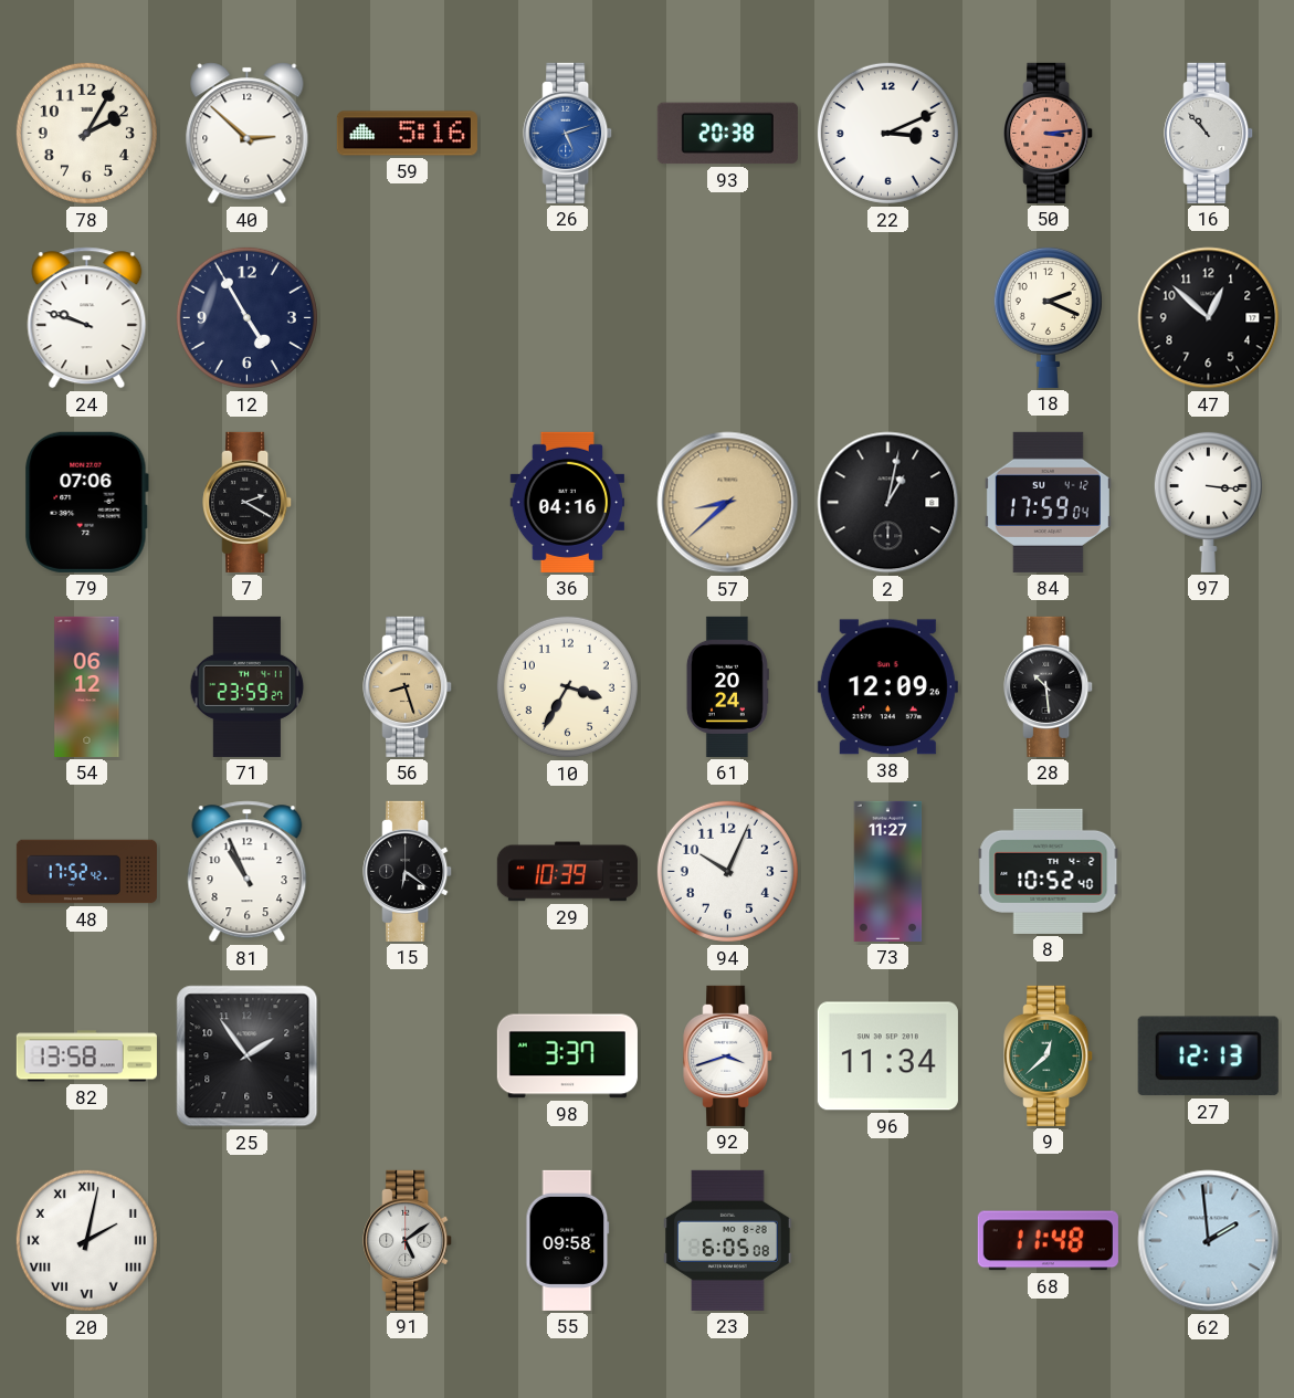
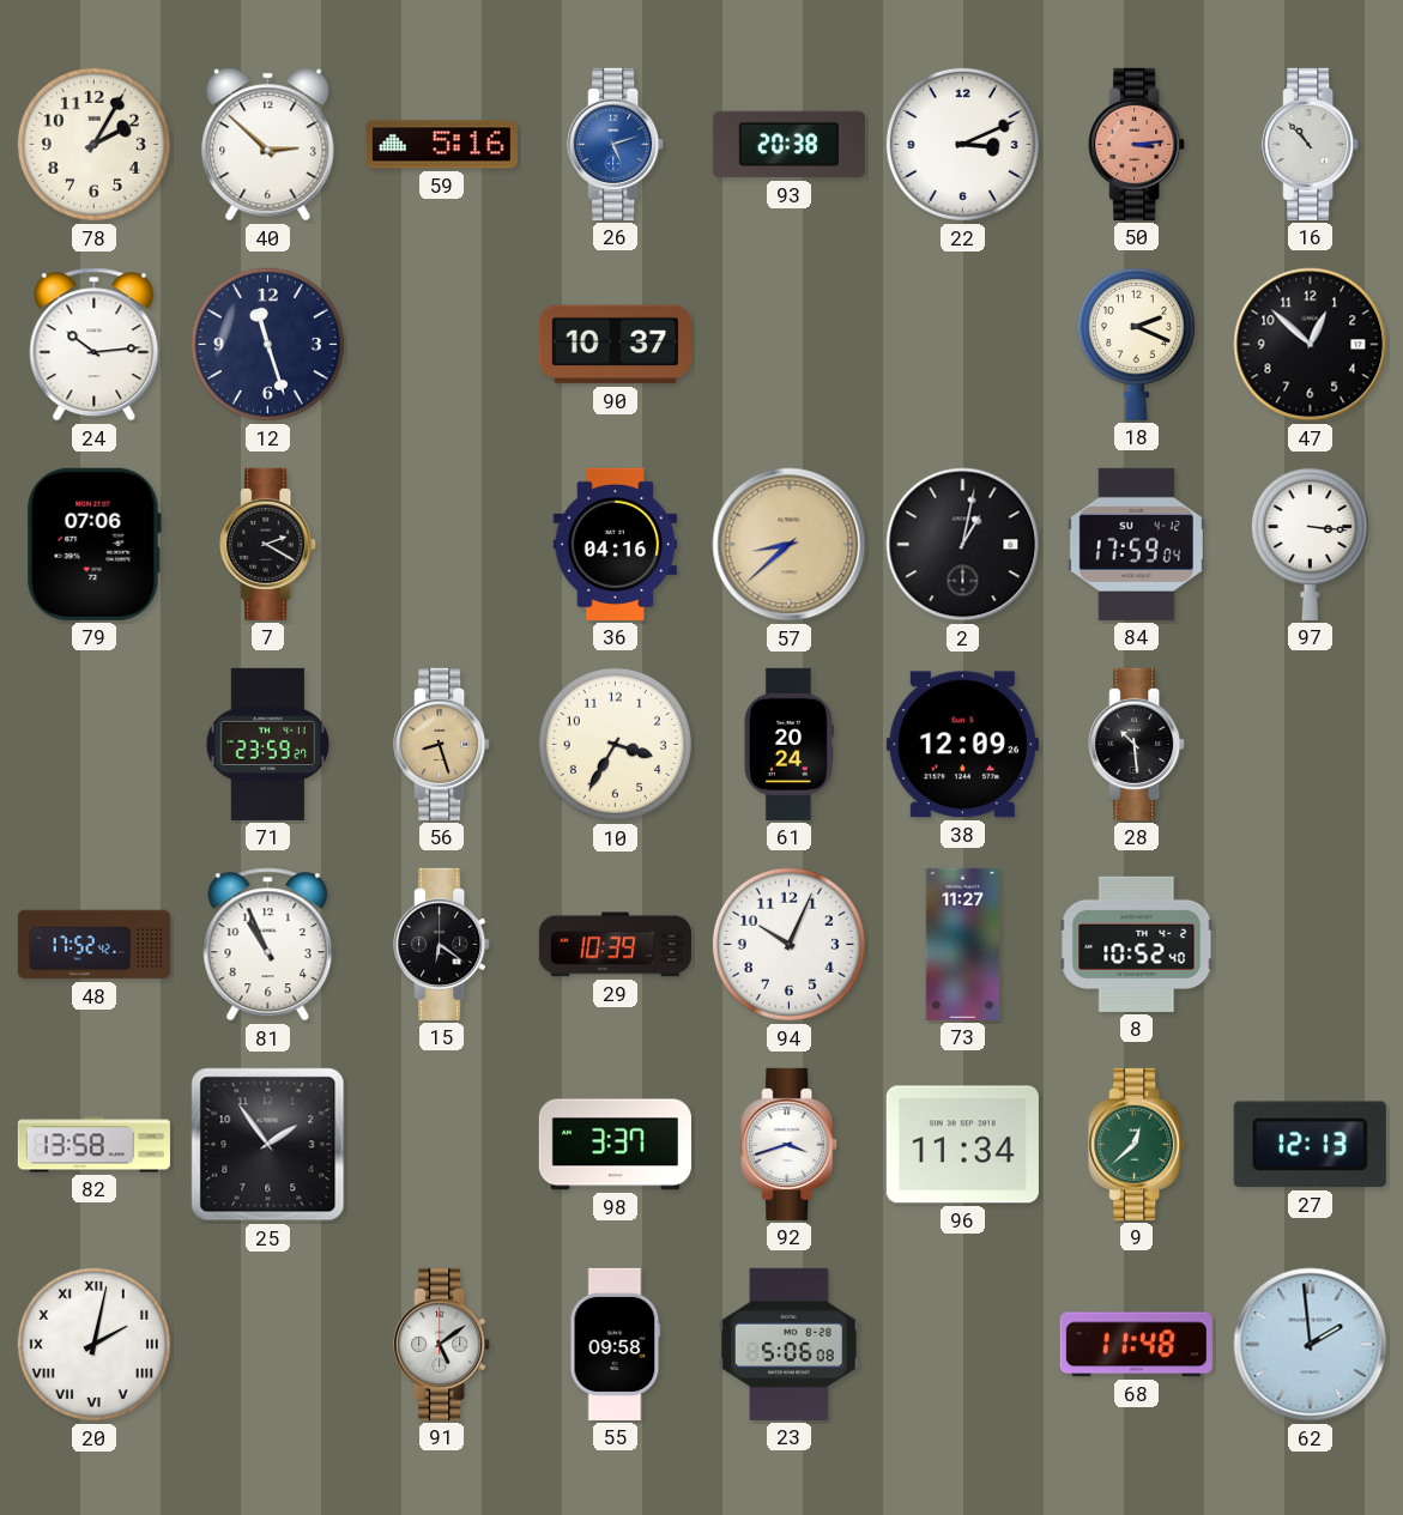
24: 9:48 -> 10:14 (95, 345)
12: 4:55 -> 11:27 (267, 344)
90: none -> 10:37 (615, 345)
54: 06:12 -> none (87, 686)
23: 6:05 -> 5:06 (790, 1344)
